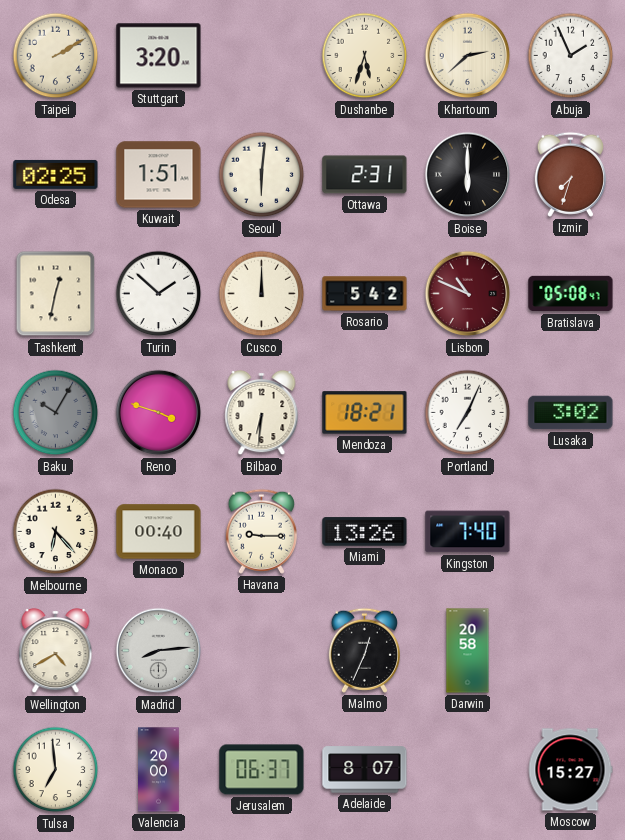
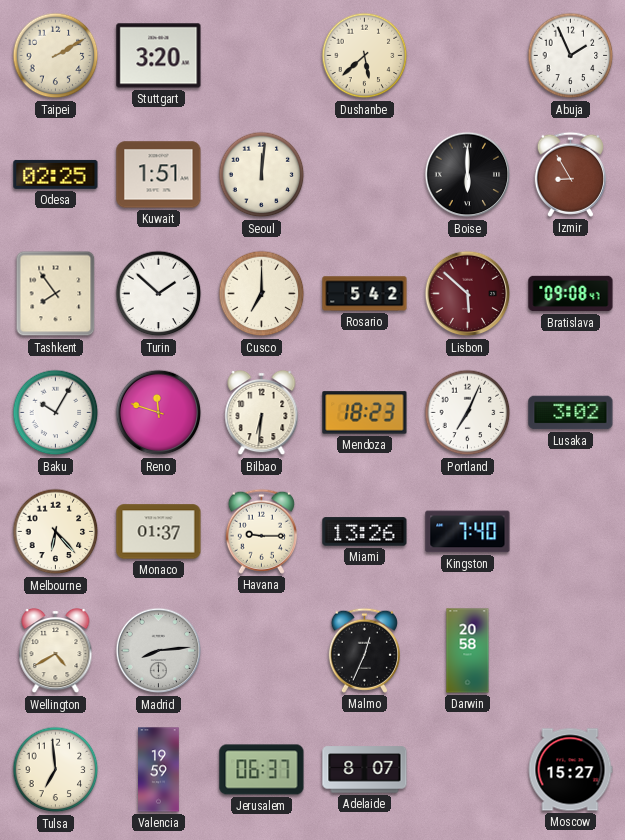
Dushanbe: 5:33 -> 5:38 (365, 56)
Khartoum: 2:38 -> none (468, 56)
Seoul: 6:01 -> 12:01 (262, 175)
Ottawa: 2:31 -> none (365, 175)
Izmir: 7:33 -> 8:55 (570, 174)
Tashkent: 12:32 -> 7:54 (56, 294)
Cusco: 12:00 -> 7:00 (262, 294)
Lisbon: 10:49 -> 5:52 (468, 294)
Bratislava: 05:08 -> 09:08 (571, 294)
Baku dial: grey -> white (56, 413)
Reno: 3:48 -> 11:48 (159, 413)
Mendoza: 18:21 -> 18:23 (365, 413)
Monaco: 00:40 -> 01:37 (159, 532)
Valencia: 20:00 -> 19:59 (159, 770)
